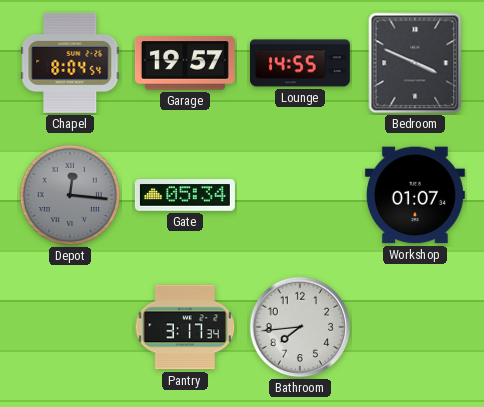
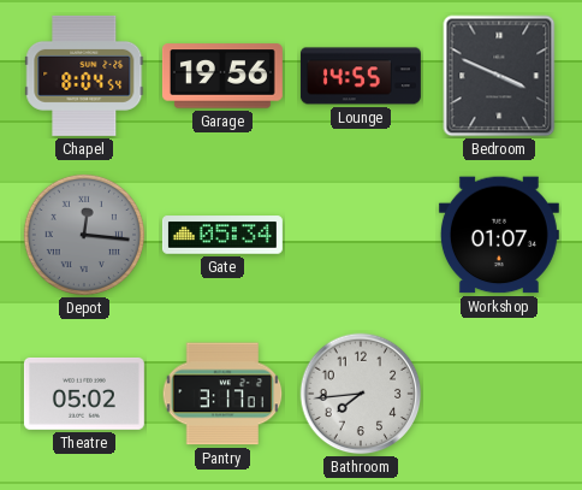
Garage: 19:57 -> 19:56 (222, 76)
Theatre: none -> 05:02 (84, 394)
Pantry: 3:17:34 -> 3:17:01 (222, 394)
